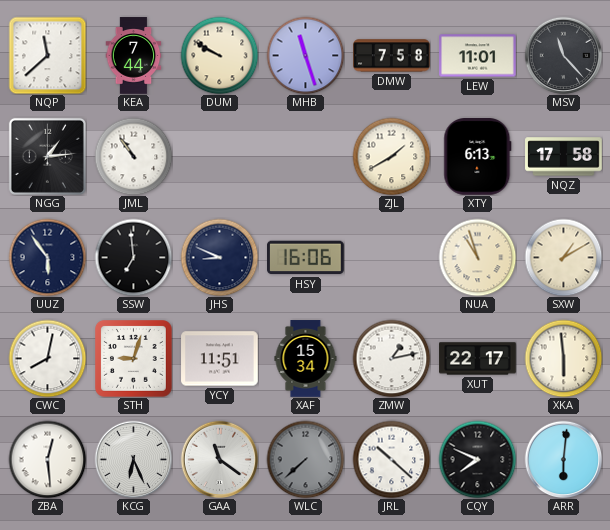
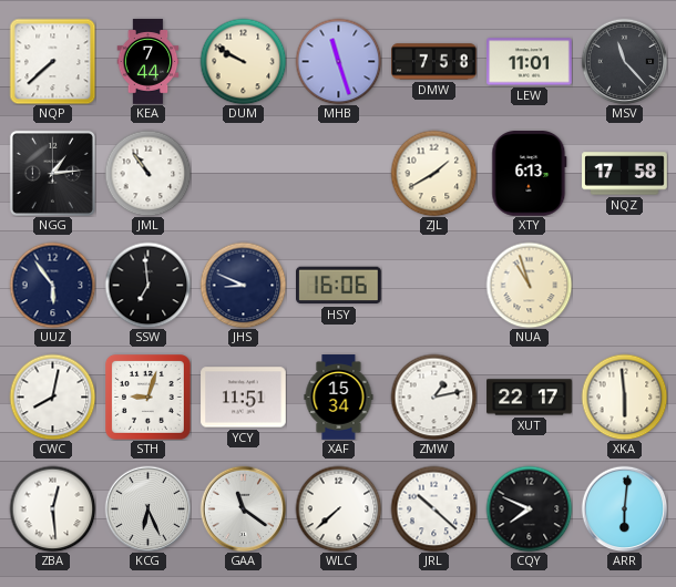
NQP: 11:38 -> 7:38 (52, 61)
SXW: 1:10 -> none (563, 257)
WLC dial: grey -> white (338, 508)
